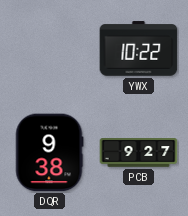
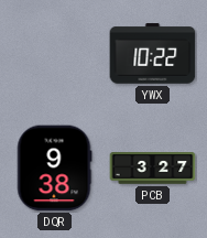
PCB: 9:27 -> 3:27 (153, 169)
